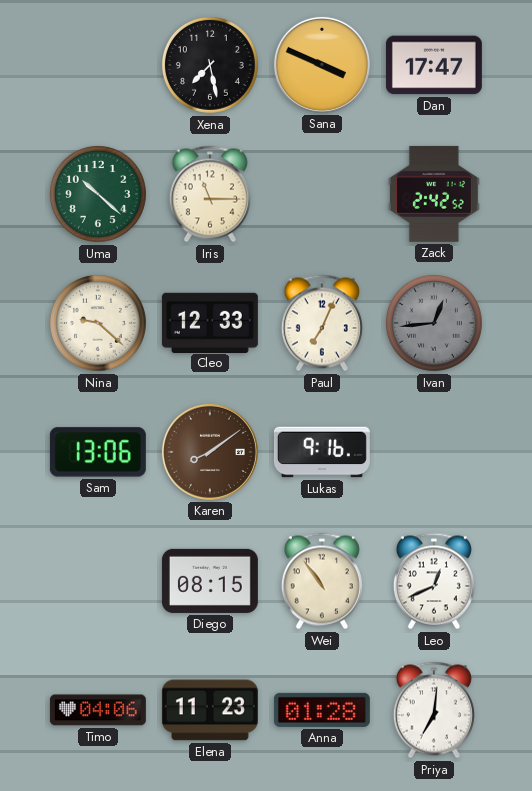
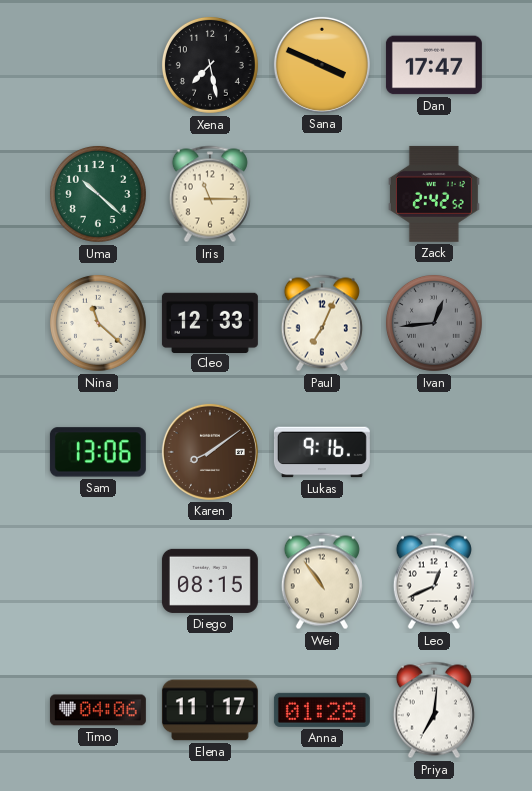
Nina: 9:22 -> 11:22 (98, 323)
Elena: 11:23 -> 11:17 (210, 710)
